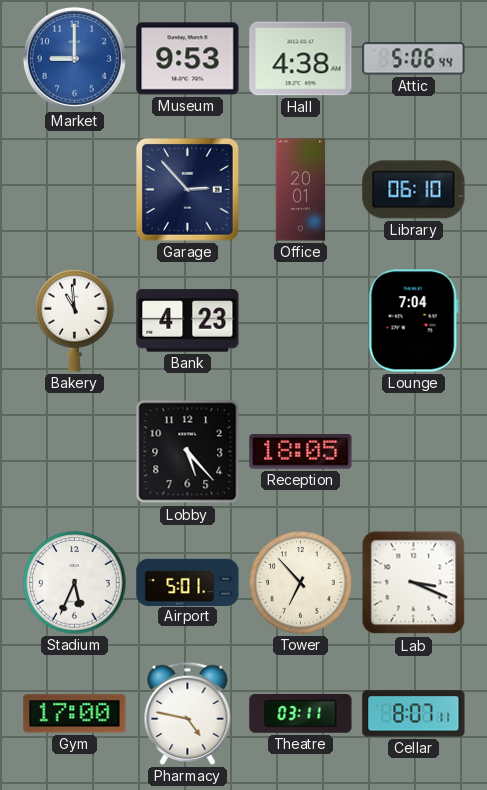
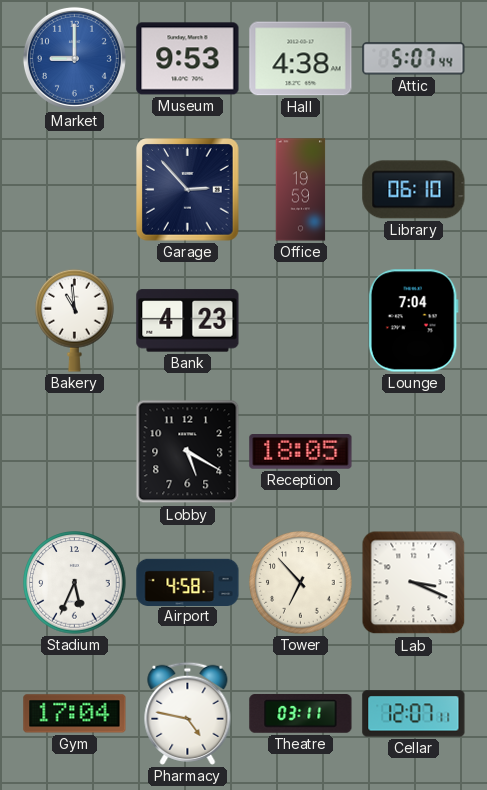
Attic: 5:06 -> 5:07 (414, 59)
Office: 20:01 -> 19:59 (301, 190)
Lobby: 5:23 -> 5:20 (188, 452)
Airport: 5:01 -> 4:58 (188, 582)
Gym: 17:00 -> 17:04 (75, 714)
Cellar: 8:07 -> 12:07 (414, 714)
